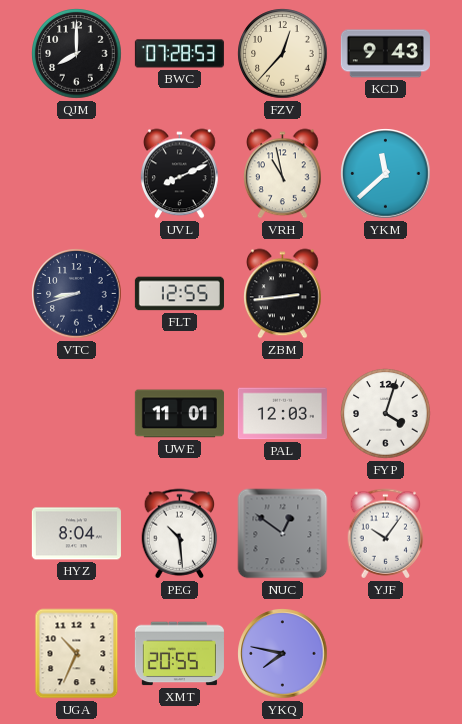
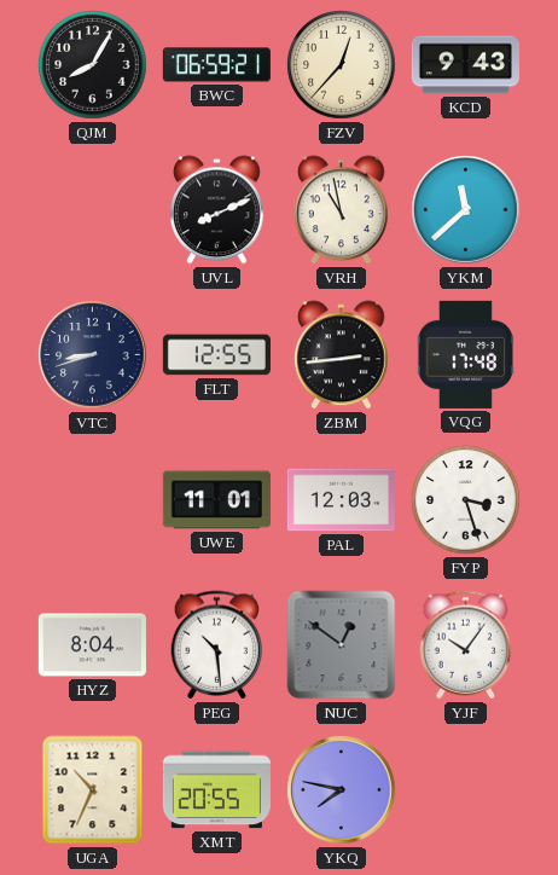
QJM: 8:00 -> 8:05 (93, 65)
BWC: 07:28 -> 06:59 (216, 65)
VQG: none -> 17:48 (465, 354)
FYP: 4:03 -> 3:27 (466, 500)
